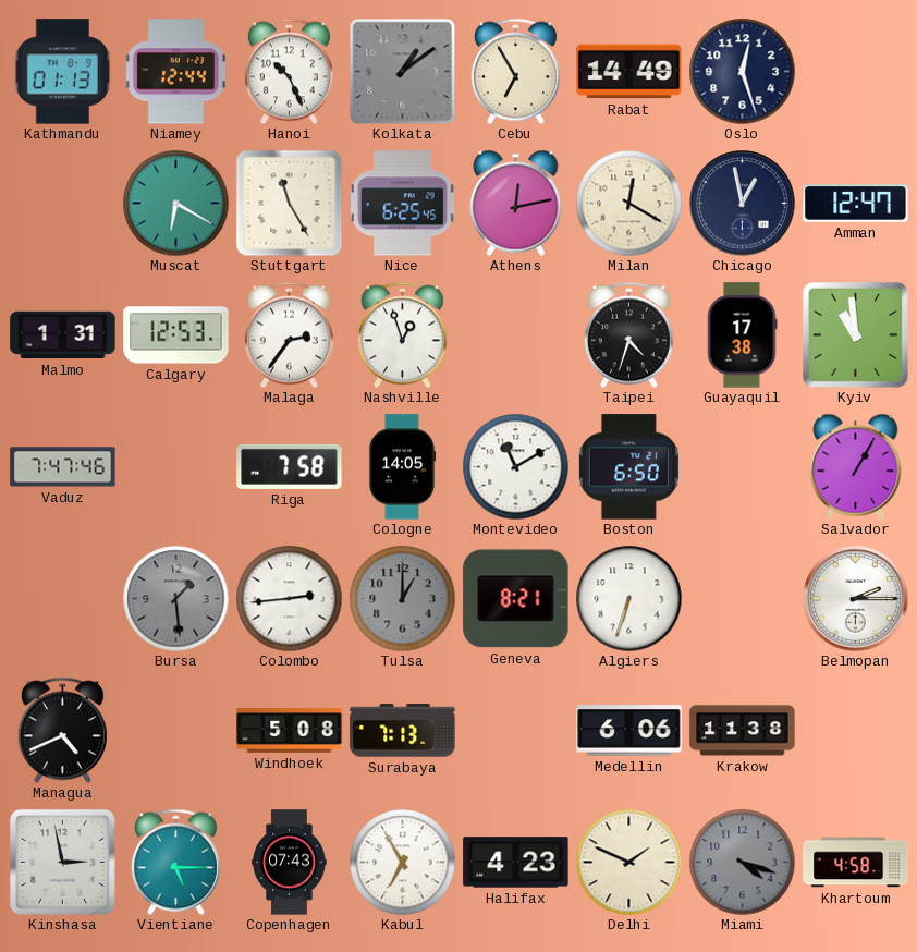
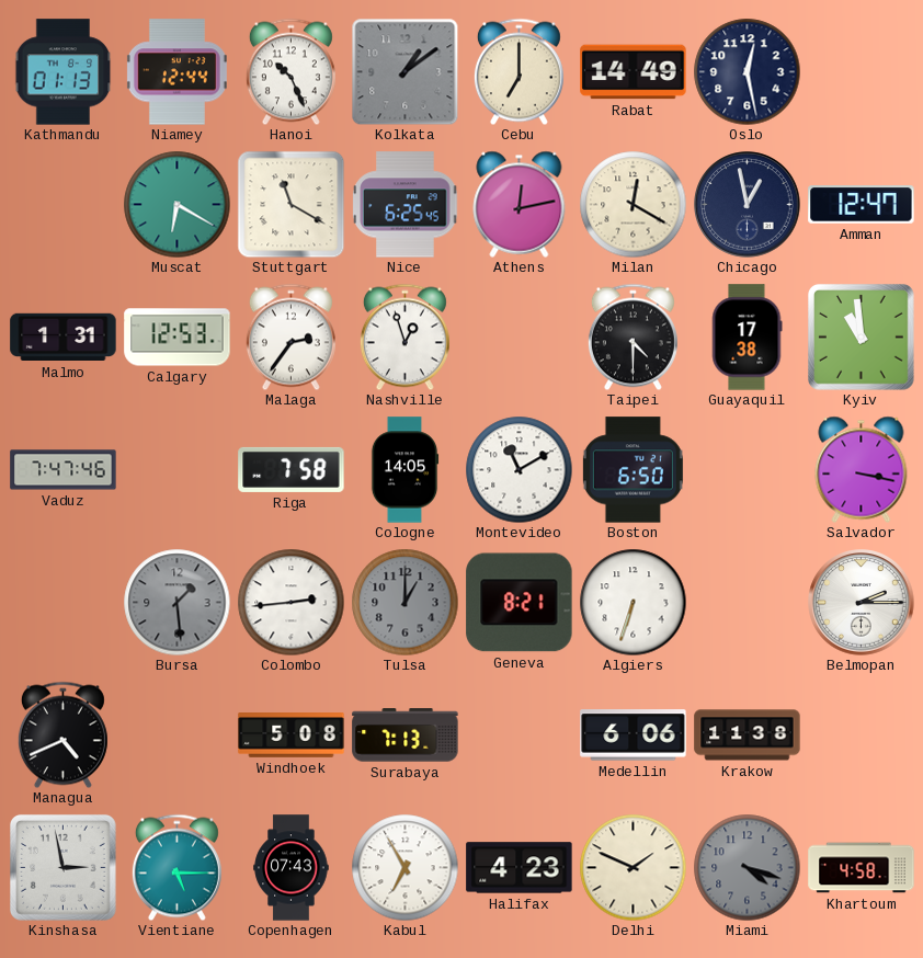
Cebu: 6:55 -> 7:00 (519, 71)
Oslo: 12:27 -> 12:28 (747, 71)
Stuttgart: 11:25 -> 11:20 (290, 204)
Taipei: 4:33 -> 4:30 (633, 337)
Salvador: 1:05 -> 3:17 (862, 469)
